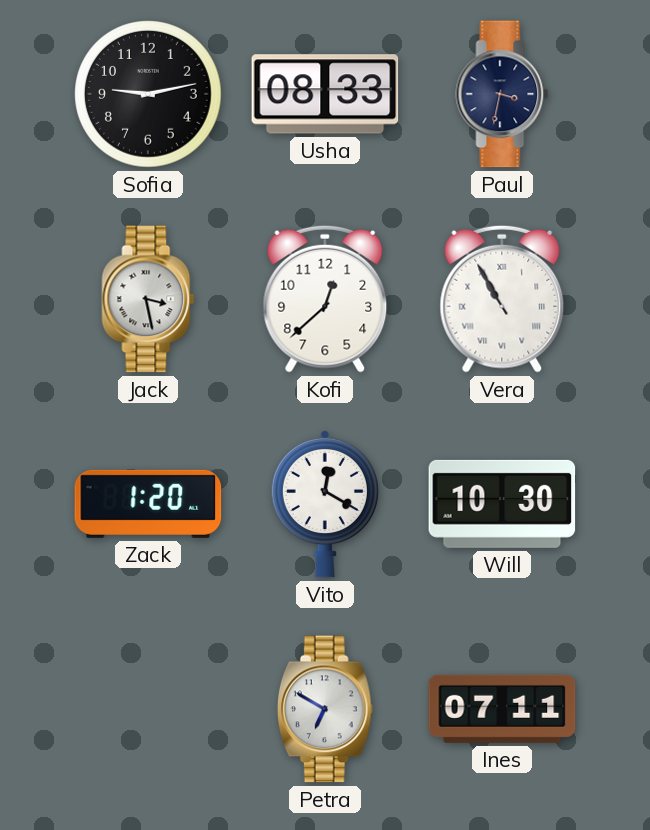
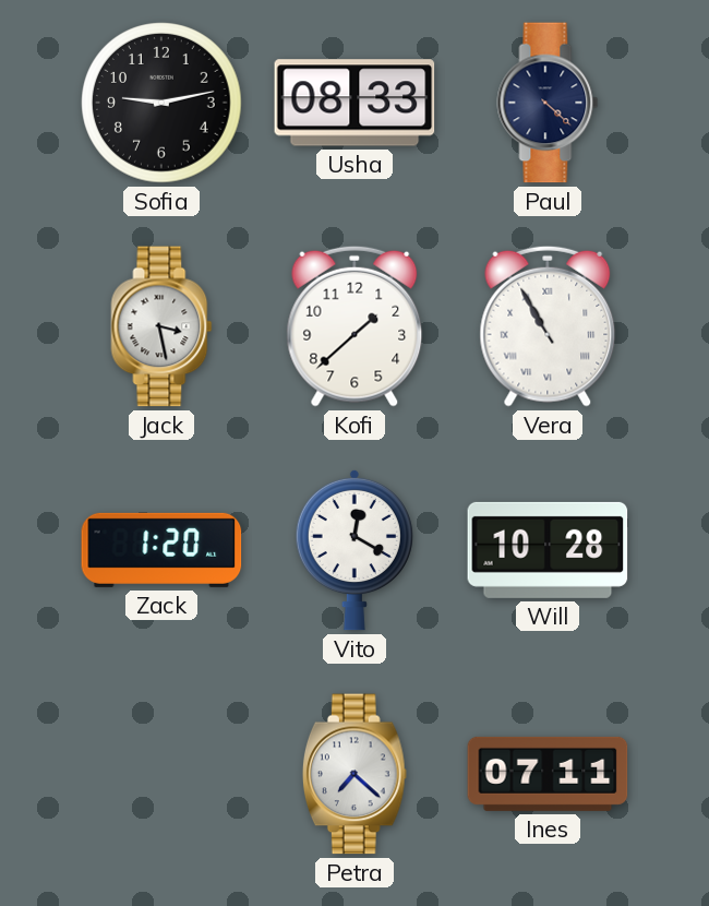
Paul: 3:32 -> 4:22 (548, 103)
Kofi: 12:38 -> 1:38 (354, 326)
Will: 10:30 -> 10:28 (548, 550)
Petra: 6:50 -> 7:22 (354, 774)
